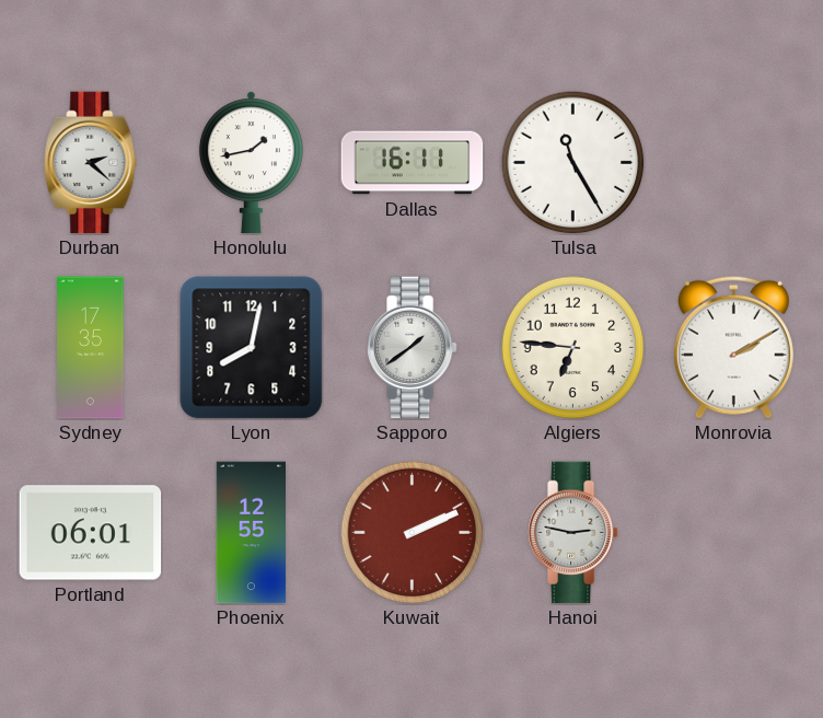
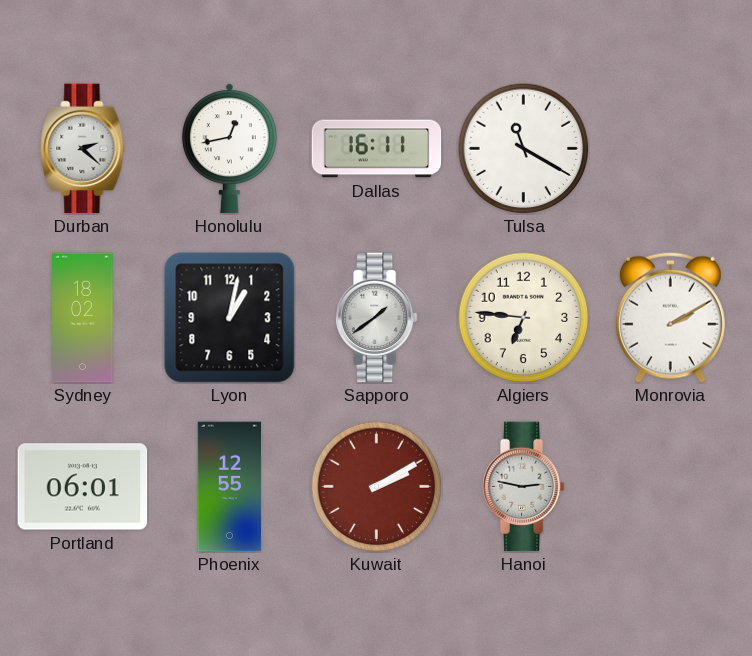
Honolulu: 1:43 -> 12:43 (229, 149)
Tulsa: 11:25 -> 11:20 (524, 149)
Sydney: 17:35 -> 18:02 (83, 318)
Lyon: 8:02 -> 1:02 (230, 318)
Kuwait: 2:11 -> 2:10 (377, 487)
